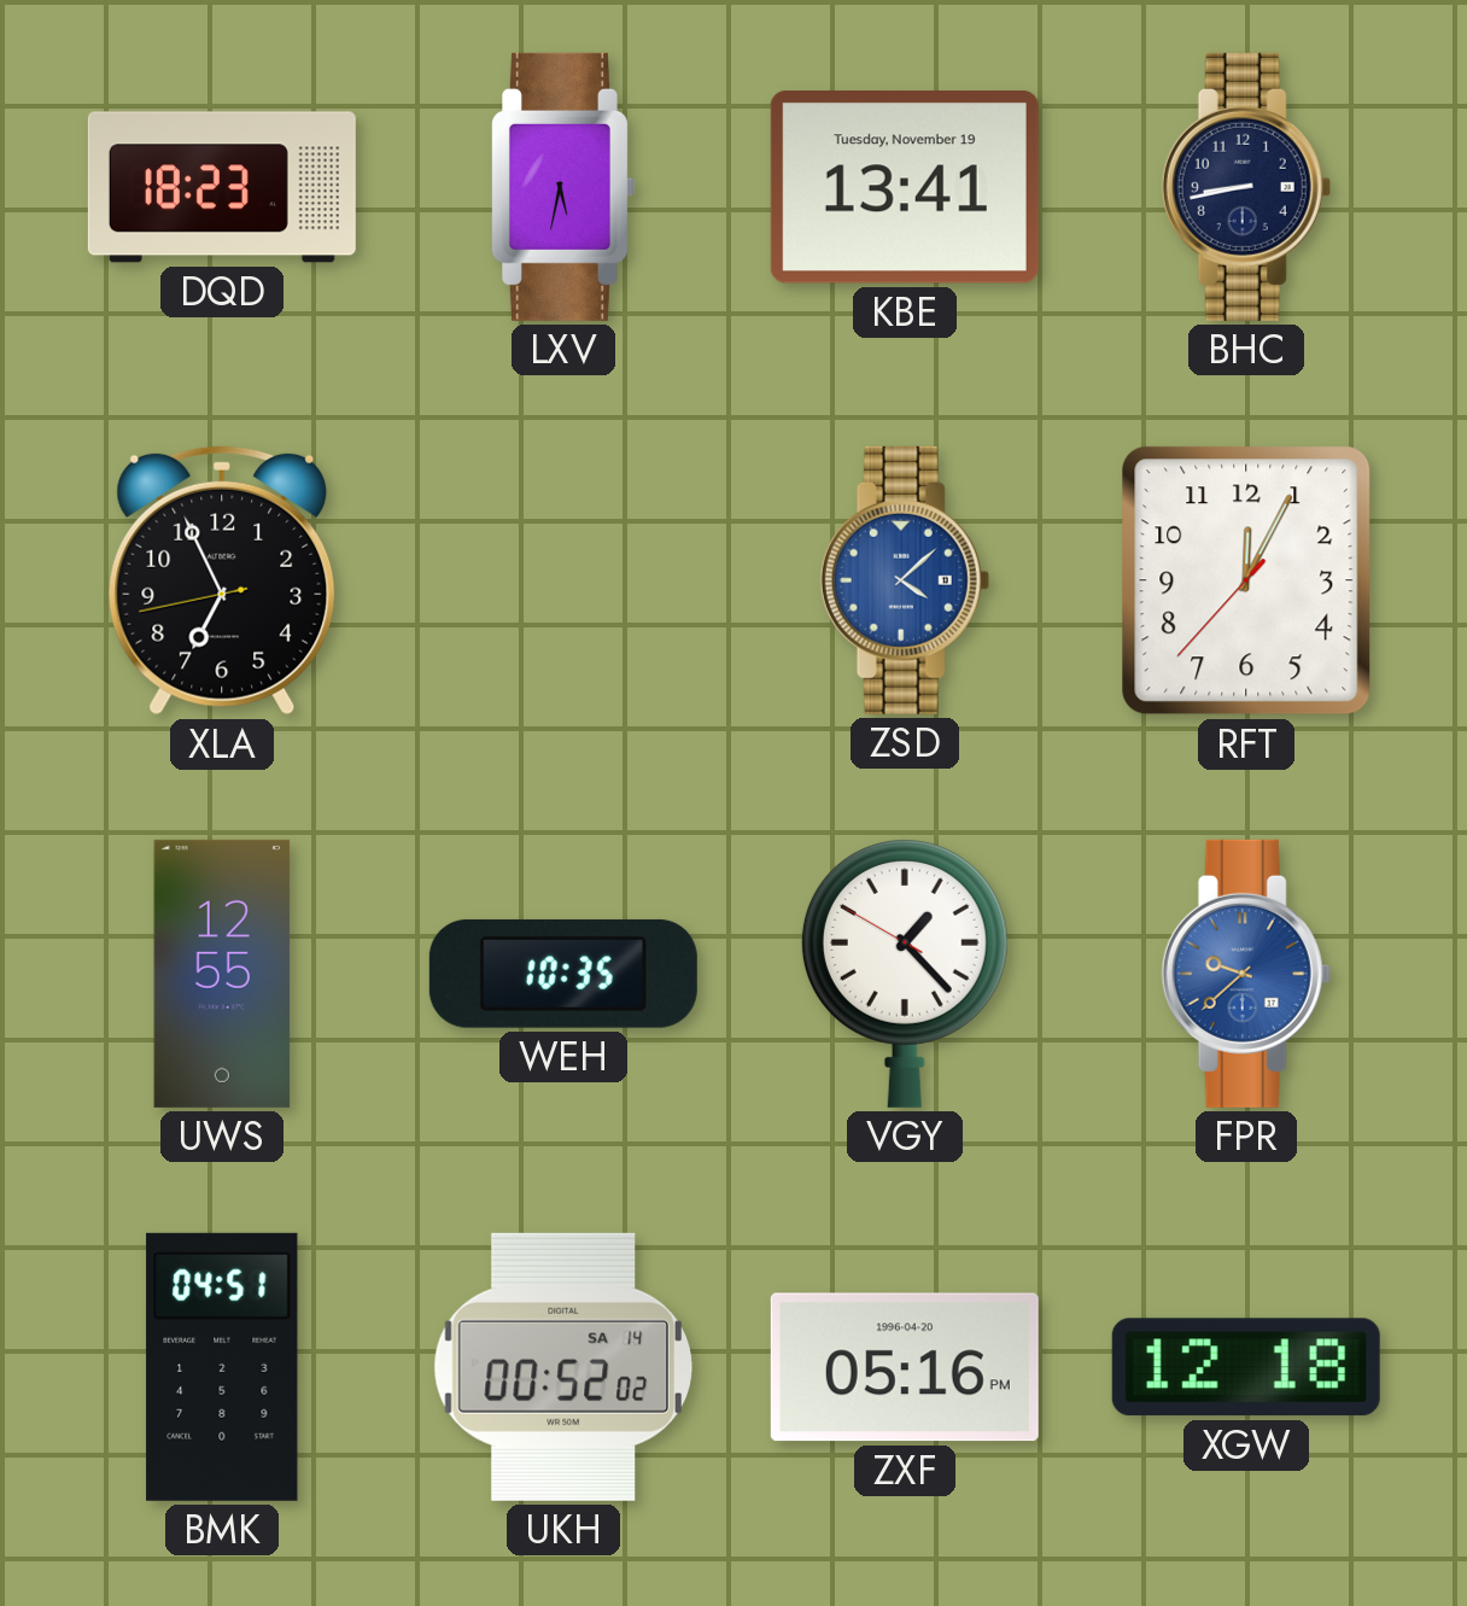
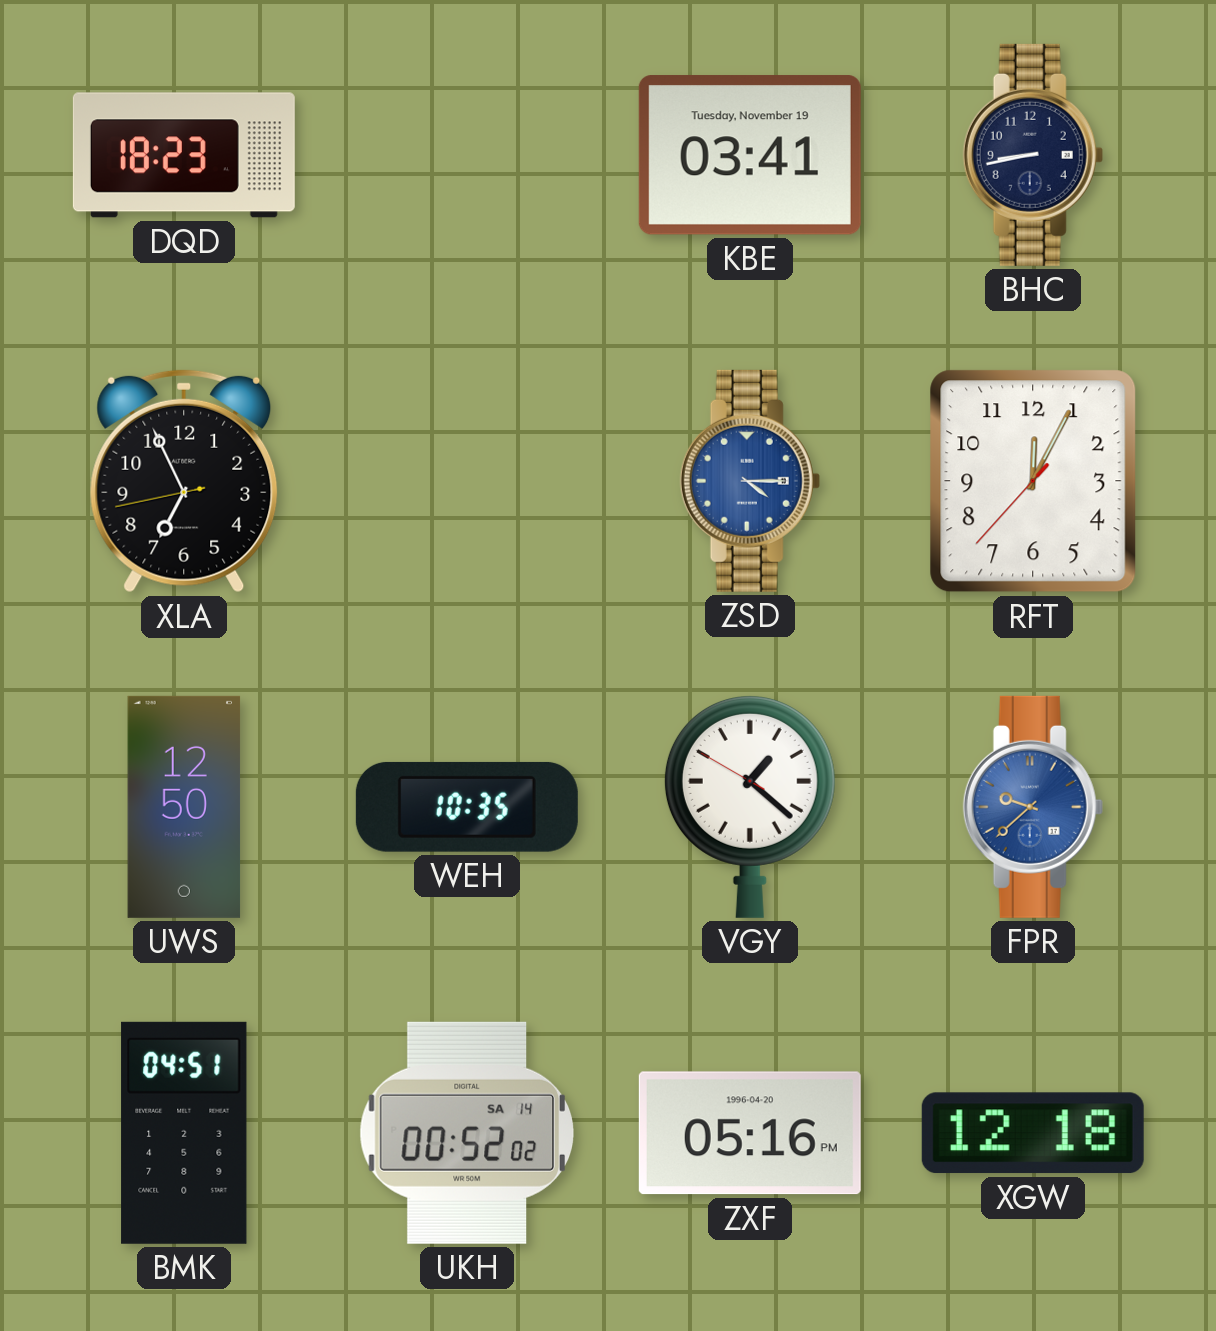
LXV: 5:32 -> none (563, 187)
KBE: 13:41 -> 03:41 (750, 155)
ZSD: 4:08 -> 4:15 (750, 481)
UWS: 12:55 -> 12:50 (184, 807)
VGY: 1:22 -> 1:21 (750, 806)
